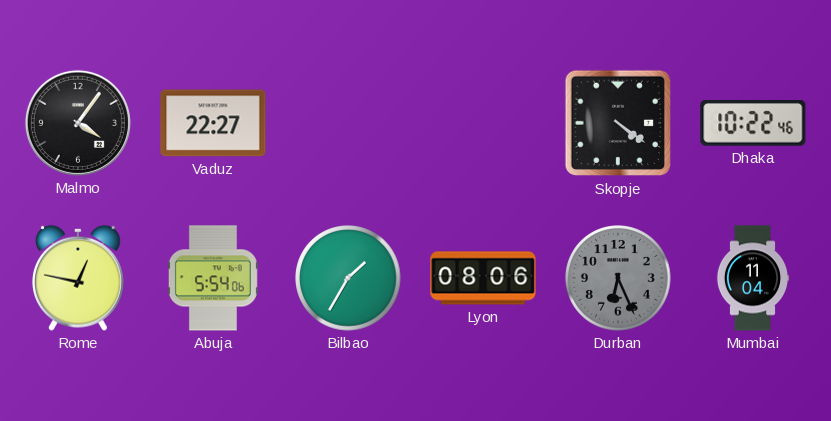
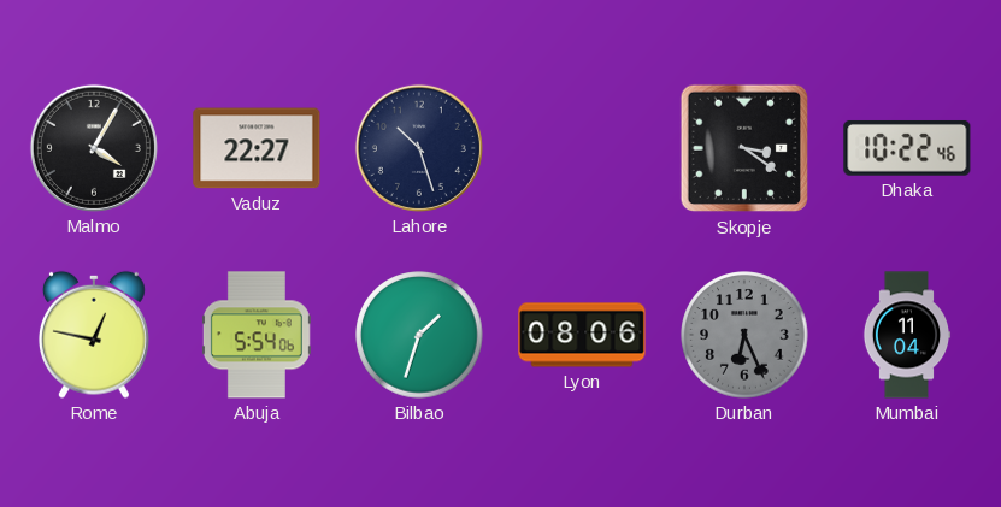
Malmo: 4:06 -> 4:05 (94, 148)
Lahore: none -> 10:27 (419, 148)
Skopje: 4:21 -> 3:21 (744, 148)
Bilbao: 1:35 -> 1:33 (419, 335)
